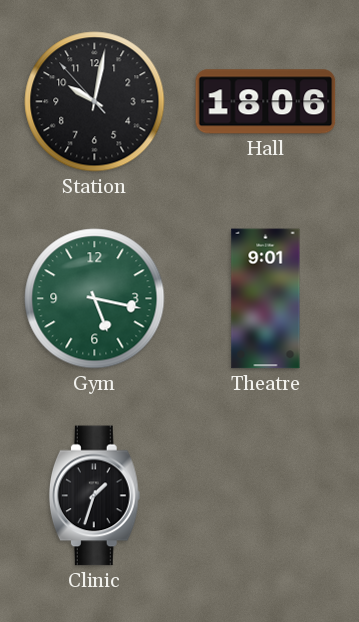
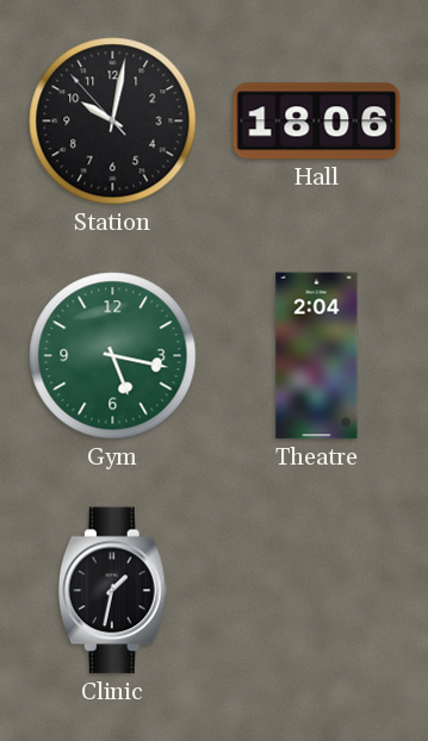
Theatre: 9:01 -> 2:04 (317, 356)
Clinic: 1:33 -> 1:32 (112, 591)
